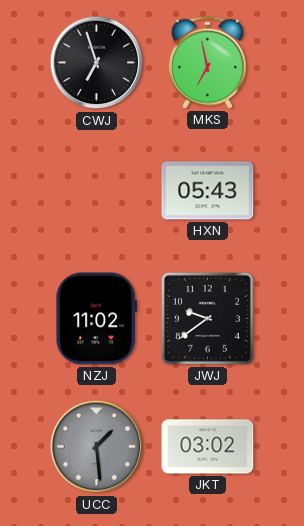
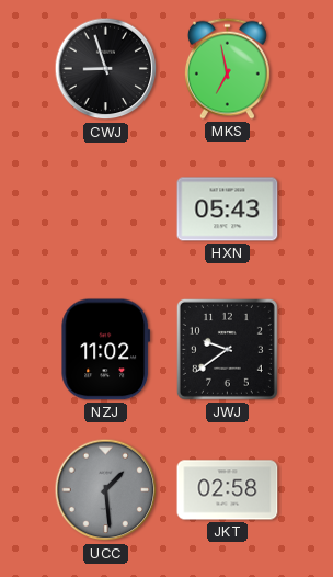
CWJ: 6:57 -> 8:57 (106, 69)
JKT: 03:02 -> 02:58 (228, 490)
